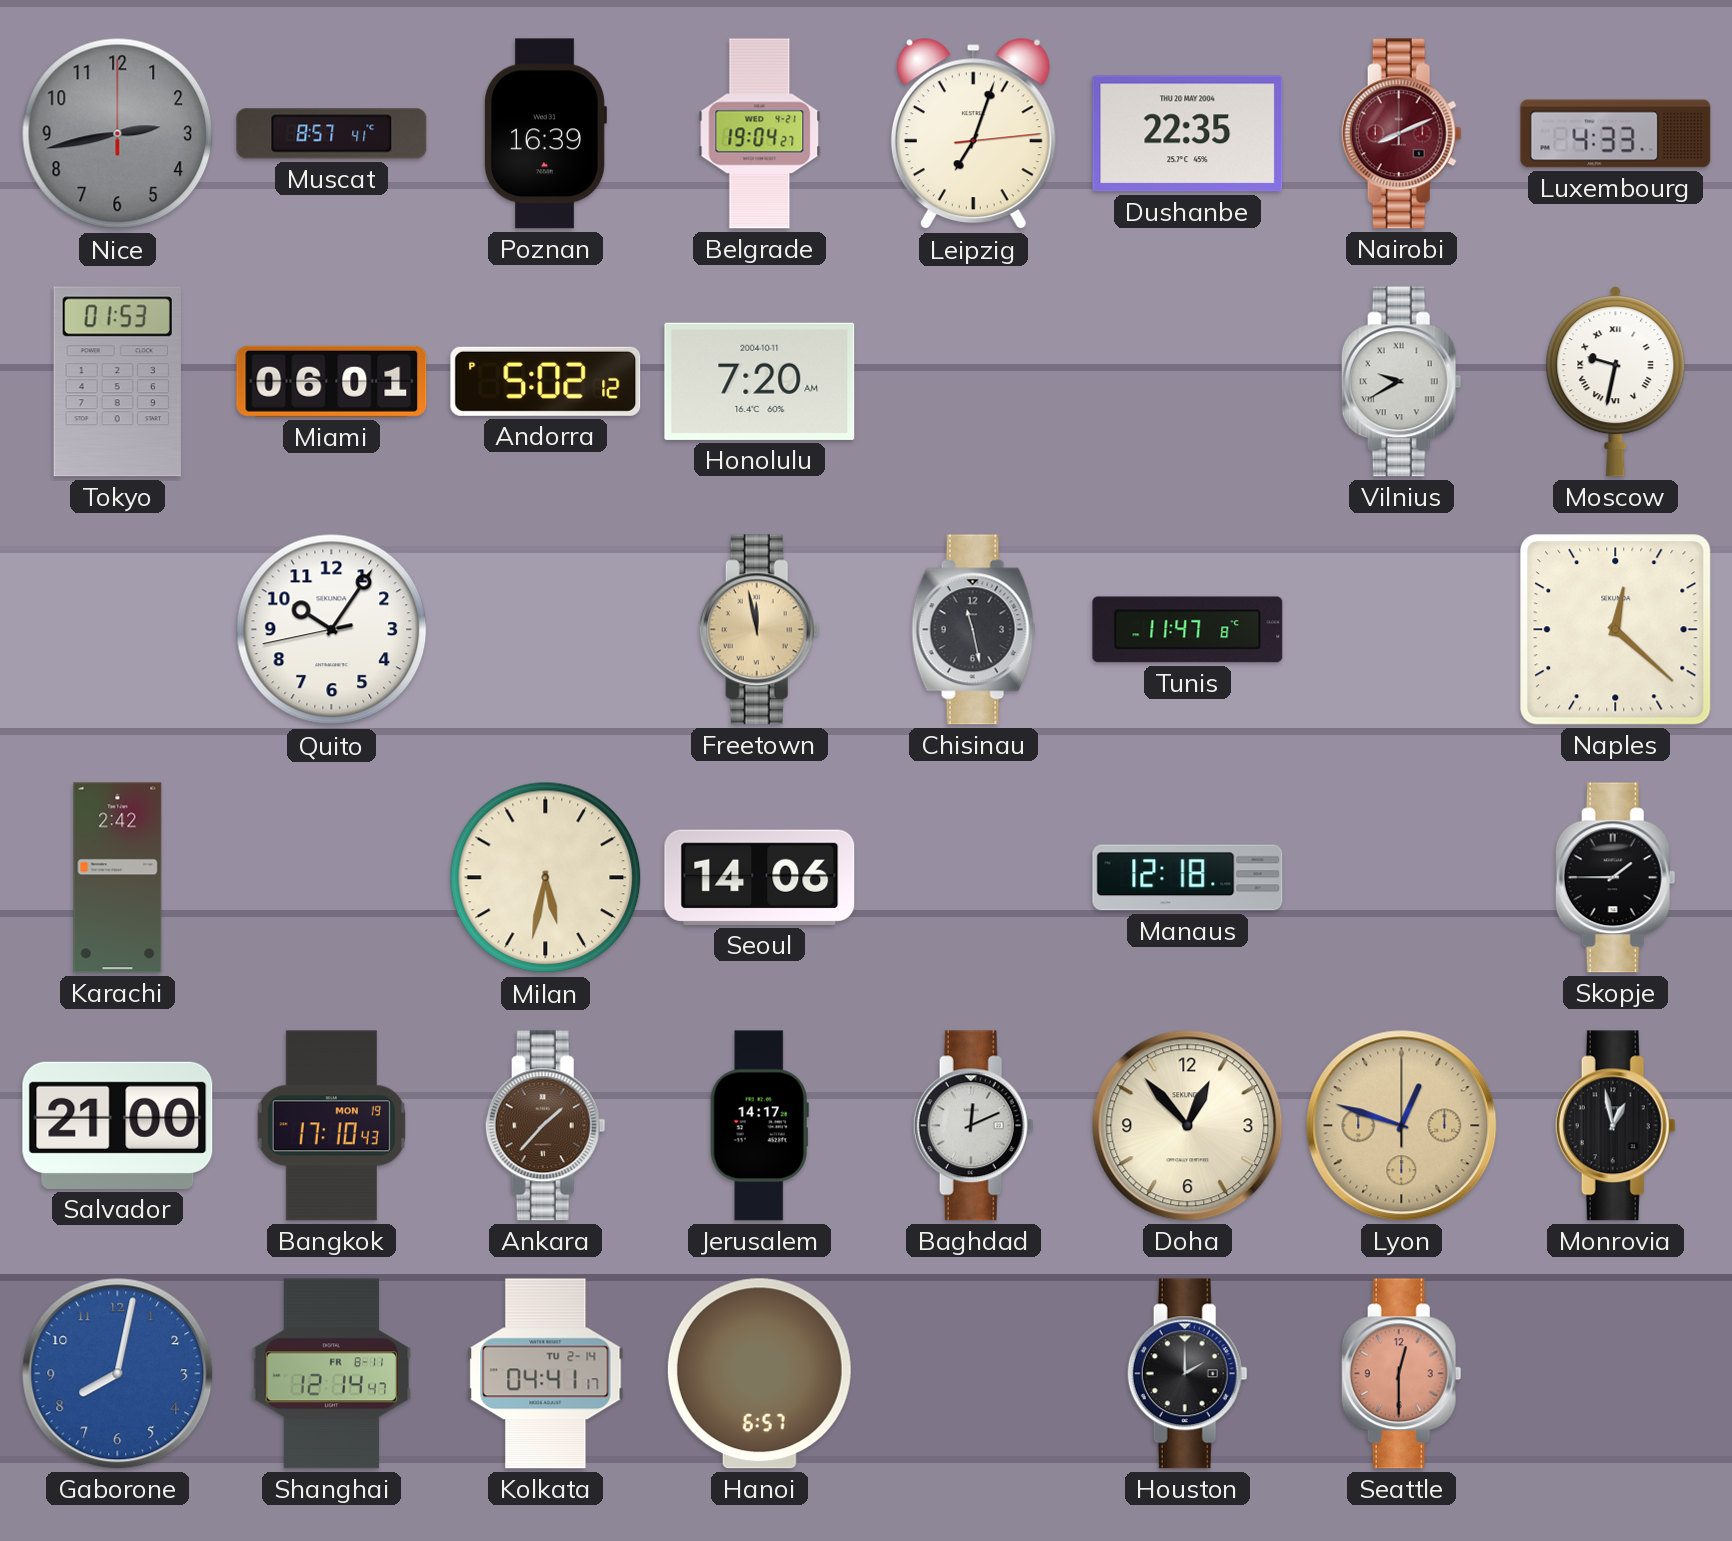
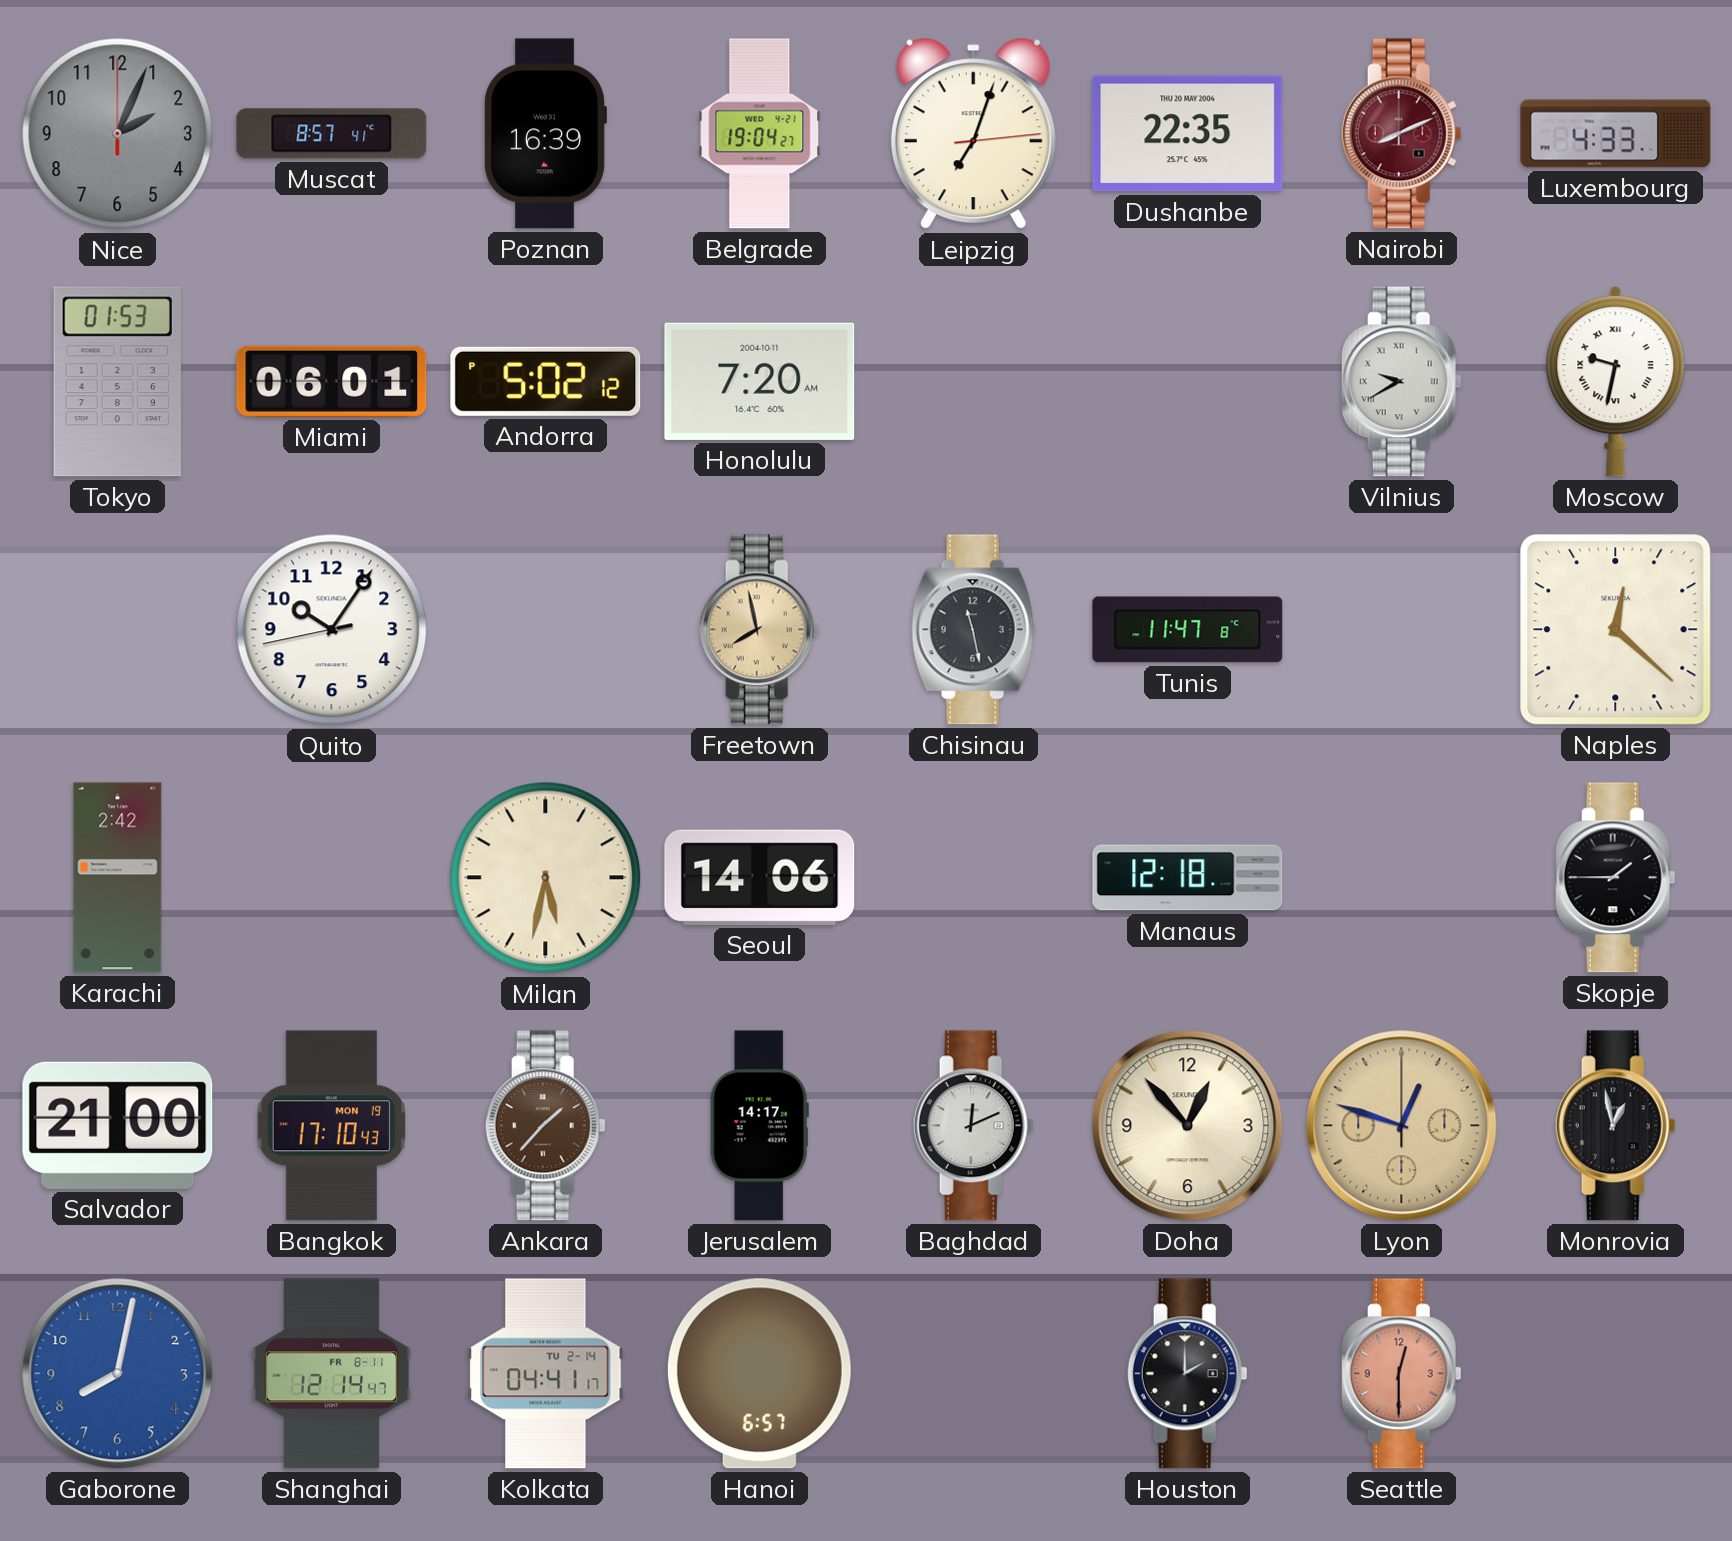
Nice: 2:43 -> 2:04 (118, 134)
Freetown: 11:58 -> 7:58 (759, 630)
